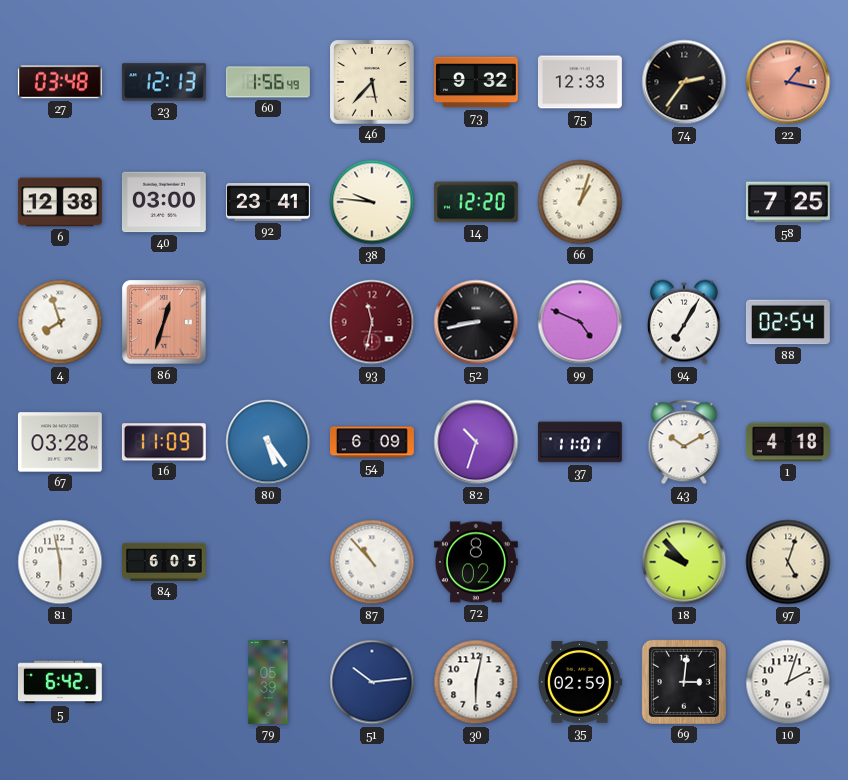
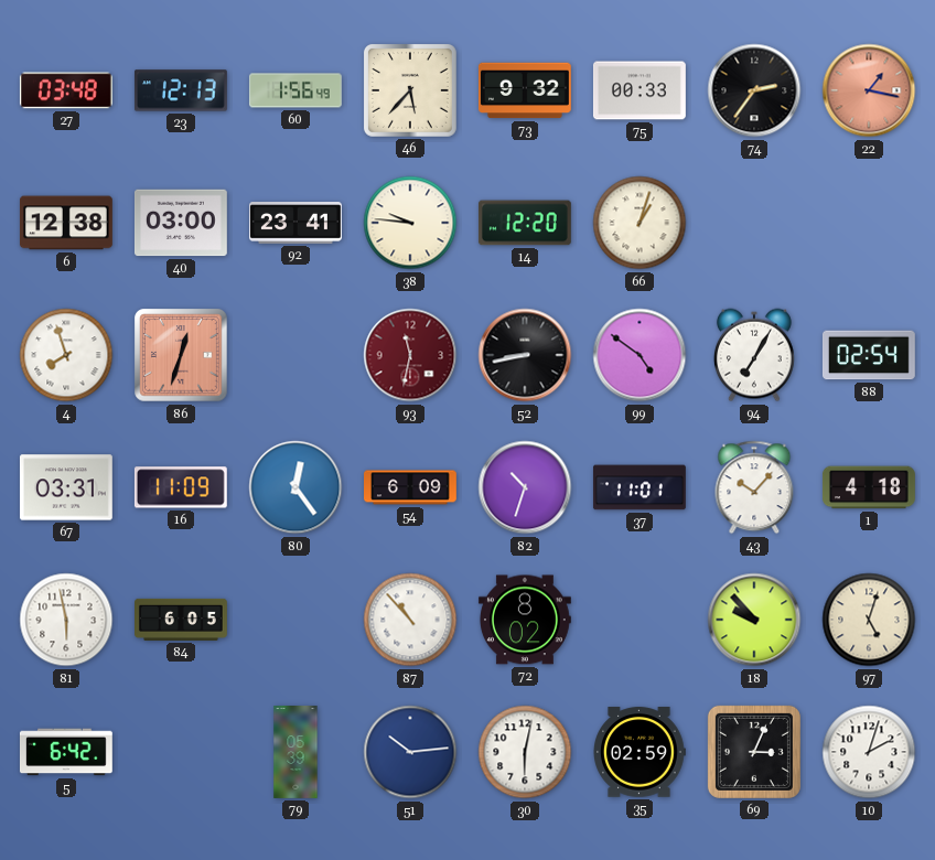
75: 12:33 -> 00:33 (640, 90)
58: 7:25 -> none (788, 202)
99: 4:49 -> 4:51 (640, 355)
67: 03:28 -> 03:31 (66, 487)
80: 5:24 -> 12:24 (295, 487)
43: 10:10 -> 10:07 (754, 487)
69: 3:01 -> 3:04 (754, 752)
